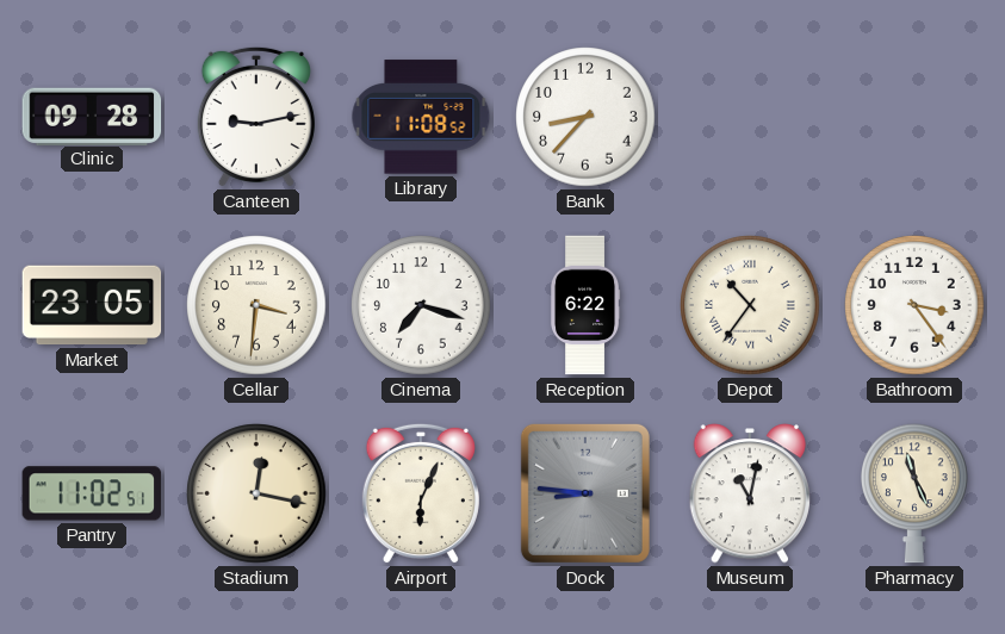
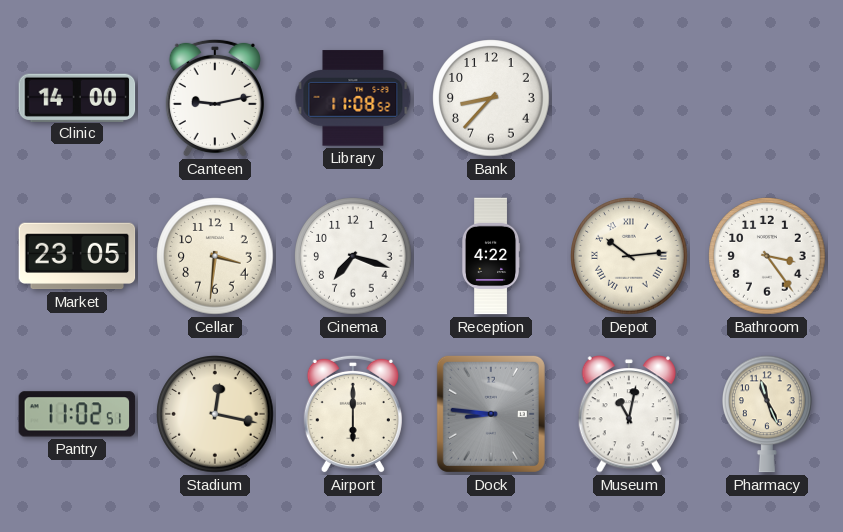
Clinic: 09:28 -> 14:00 (77, 97)
Reception: 6:22 -> 4:22 (491, 256)
Depot: 10:36 -> 10:14 (629, 256)
Airport: 6:04 -> 6:00 (353, 414)
